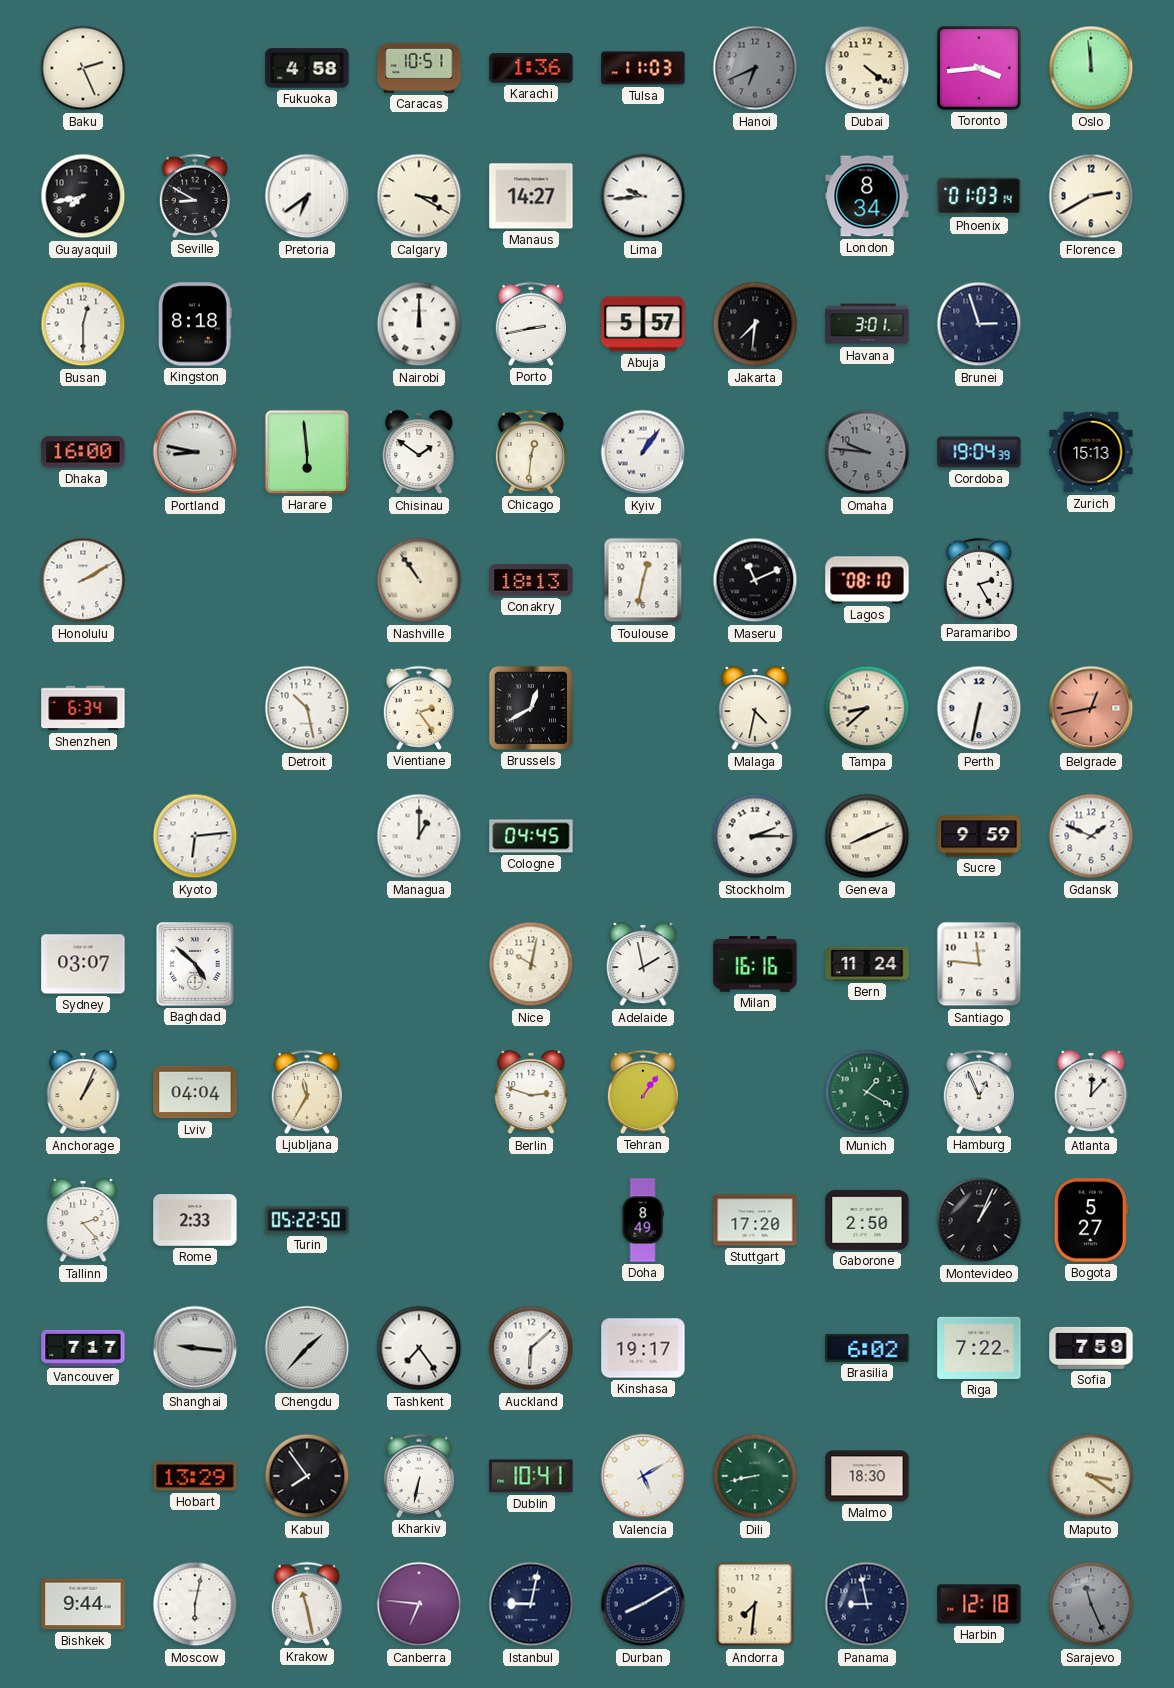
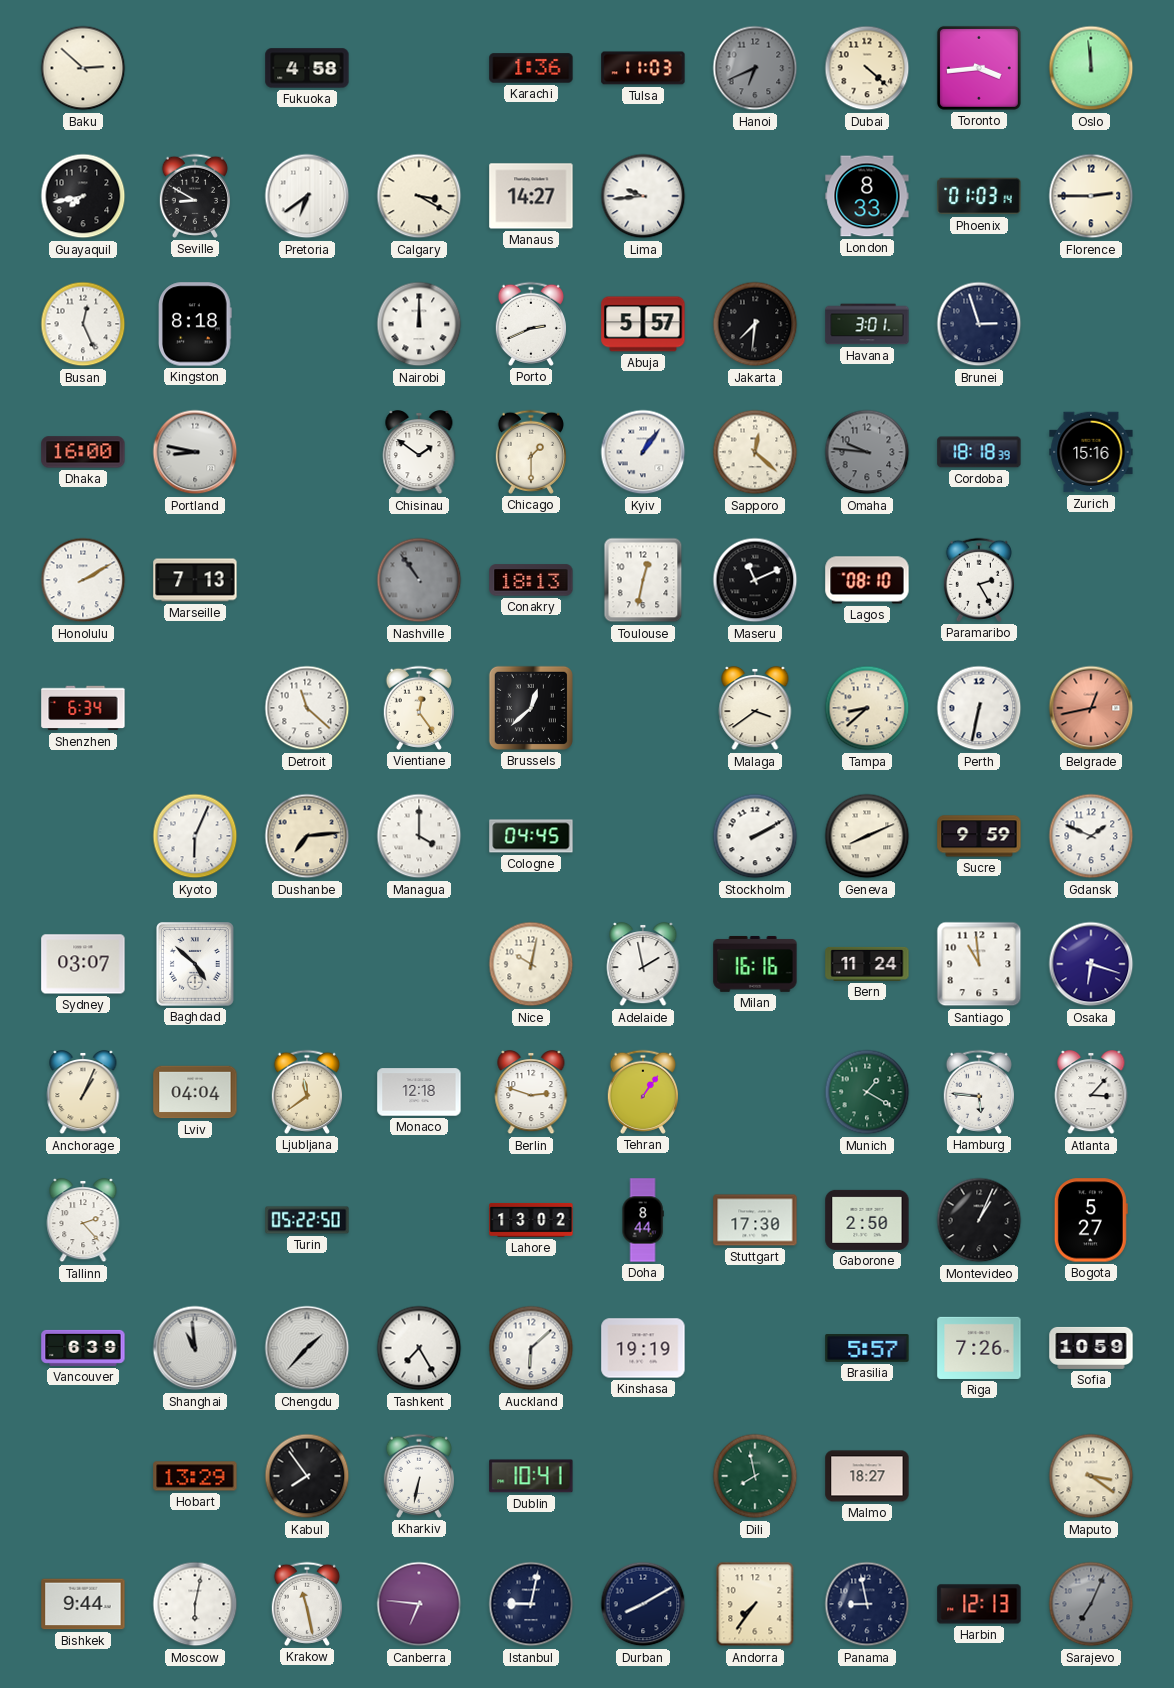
Baku: 2:26 -> 2:52 (83, 68)
Caracas: 10:51 -> none (419, 68)
Dubai: 4:21 -> 4:22 (867, 68)
London: 8:34 -> 8:33 (867, 196)
Florence: 2:40 -> 2:45 (1091, 196)
Busan: 12:30 -> 12:26 (83, 324)
Porto: 2:43 -> 2:41 (530, 324)
Harare: 5:59 -> none (307, 452)
Chicago: 12:31 -> 1:30 (530, 452)
Sapporo: none -> 12:22 (755, 452)
Cordoba: 19:04 -> 18:18 (979, 452)
Zurich: 15:13 -> 15:16 (1091, 452)
Marseille: none -> 7:13 (195, 580)
Nashville dial: cream -> grey (419, 580)
Detroit: 10:28 -> 11:22 (307, 708)
Vientiane: 2:24 -> 12:24 (418, 708)
Brussels: 12:40 -> 12:38 (531, 708)
Malaga: 4:32 -> 3:39 (755, 708)
Kyoto: 6:14 -> 6:04 (195, 836)
Dushanbe: none -> 7:14 (307, 836)
Managua: 1:00 -> 4:00 (419, 836)
Stockholm: 2:15 -> 2:10 (755, 836)
Santiago: 11:46 -> 10:59 (979, 964)
Osaka: none -> 6:18 (1091, 964)
Ljubljana: 11:35 -> 11:39 (306, 1092)
Monaco: none -> 12:18 (419, 1092)
Hamburg: 12:56 -> 5:46 (978, 1092)
Atlanta: 12:07 -> 3:07 (1091, 1092)
Rome: 2:33 -> none (195, 1220)
Lahore: none -> 13:02 (531, 1220)
Doha: 8:49 -> 8:44 (643, 1220)
Stuttgart: 17:20 -> 17:30 (755, 1220)
Vancouver: 7:17 -> 6:39 (83, 1348)
Shanghai: 9:16 -> 10:59 (195, 1348)
Tashkent: 7:24 -> 7:25 (419, 1348)
Kinshasa: 19:17 -> 19:19 (643, 1348)
Brasilia: 6:02 -> 5:57 (867, 1349)
Riga: 7:22 -> 7:26 (979, 1348)
Sofia: 7:59 -> 10:59 (1091, 1348)
Valencia: 5:10 -> none (643, 1476)
Dili: 8:43 -> 7:58 (755, 1476)
Malmo: 18:30 -> 18:27 (867, 1476)
Andorra: 7:31 -> 7:36 (755, 1604)
Harbin: 12:18 -> 12:13 (979, 1604)
Sarajevo: 11:26 -> 7:04 (1091, 1604)
